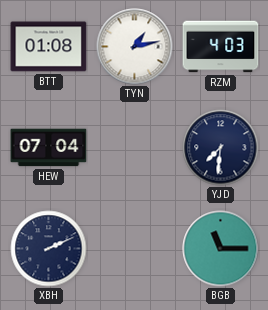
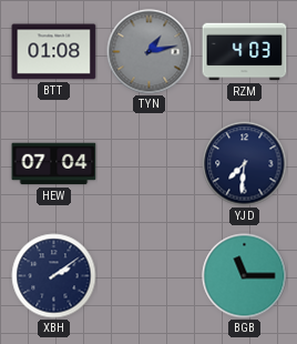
TYN dial: white -> grey (150, 52)
XBH: 2:11 -> 2:09 (54, 276)
